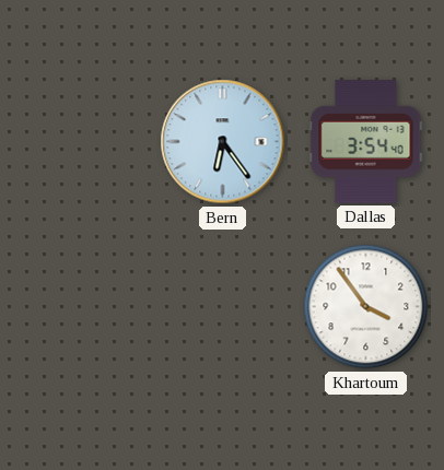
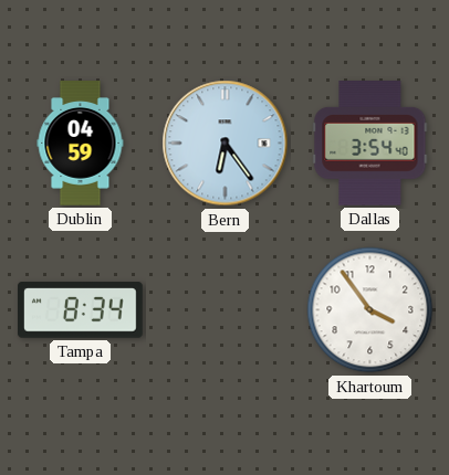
Dublin: none -> 04:59 (81, 144)
Tampa: none -> 8:34 (81, 310)
